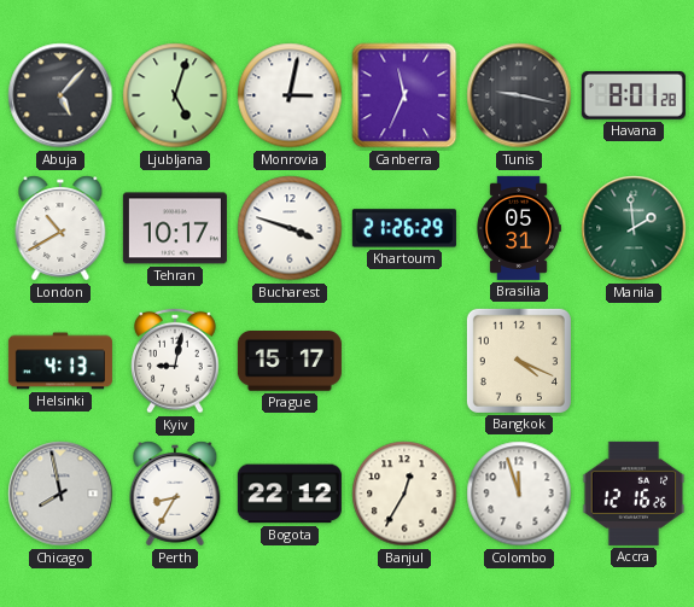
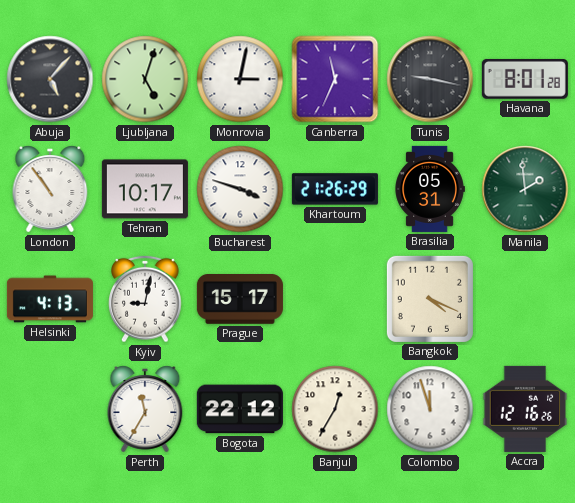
London: 10:40 -> 10:54 (50, 189)
Chicago: 7:58 -> none (60, 494)
Perth: 8:35 -> 11:35 (145, 409)
